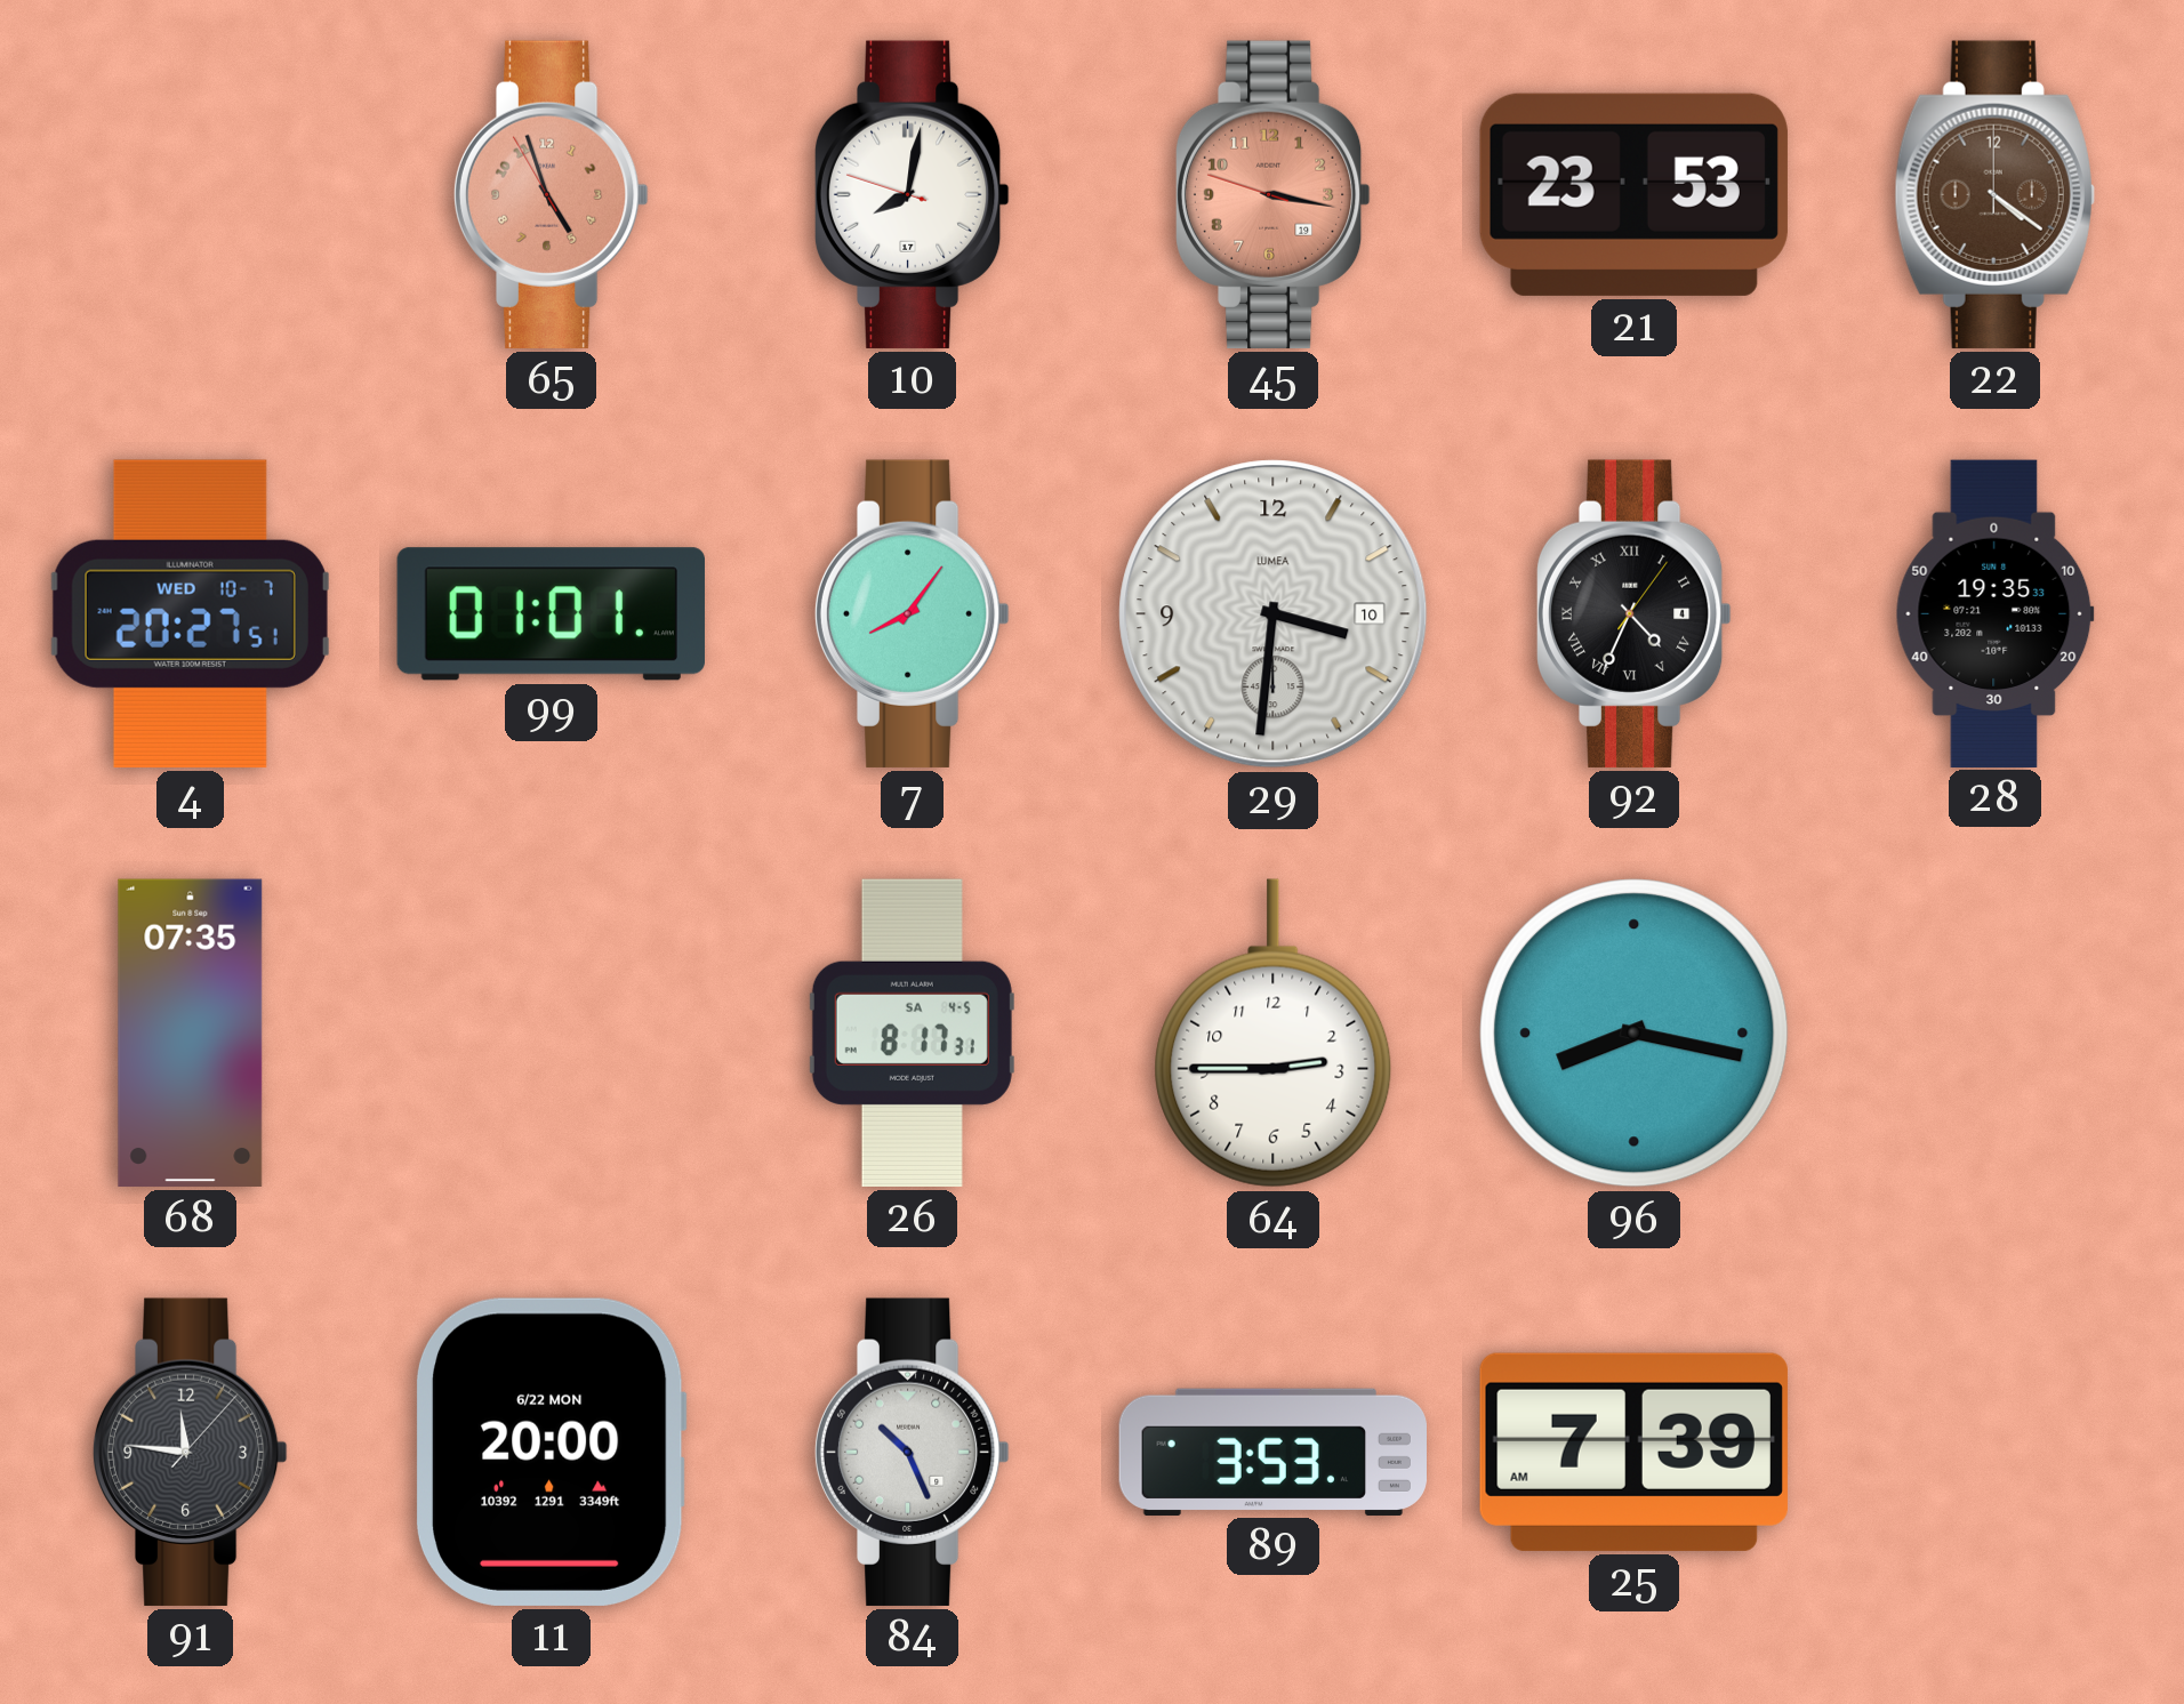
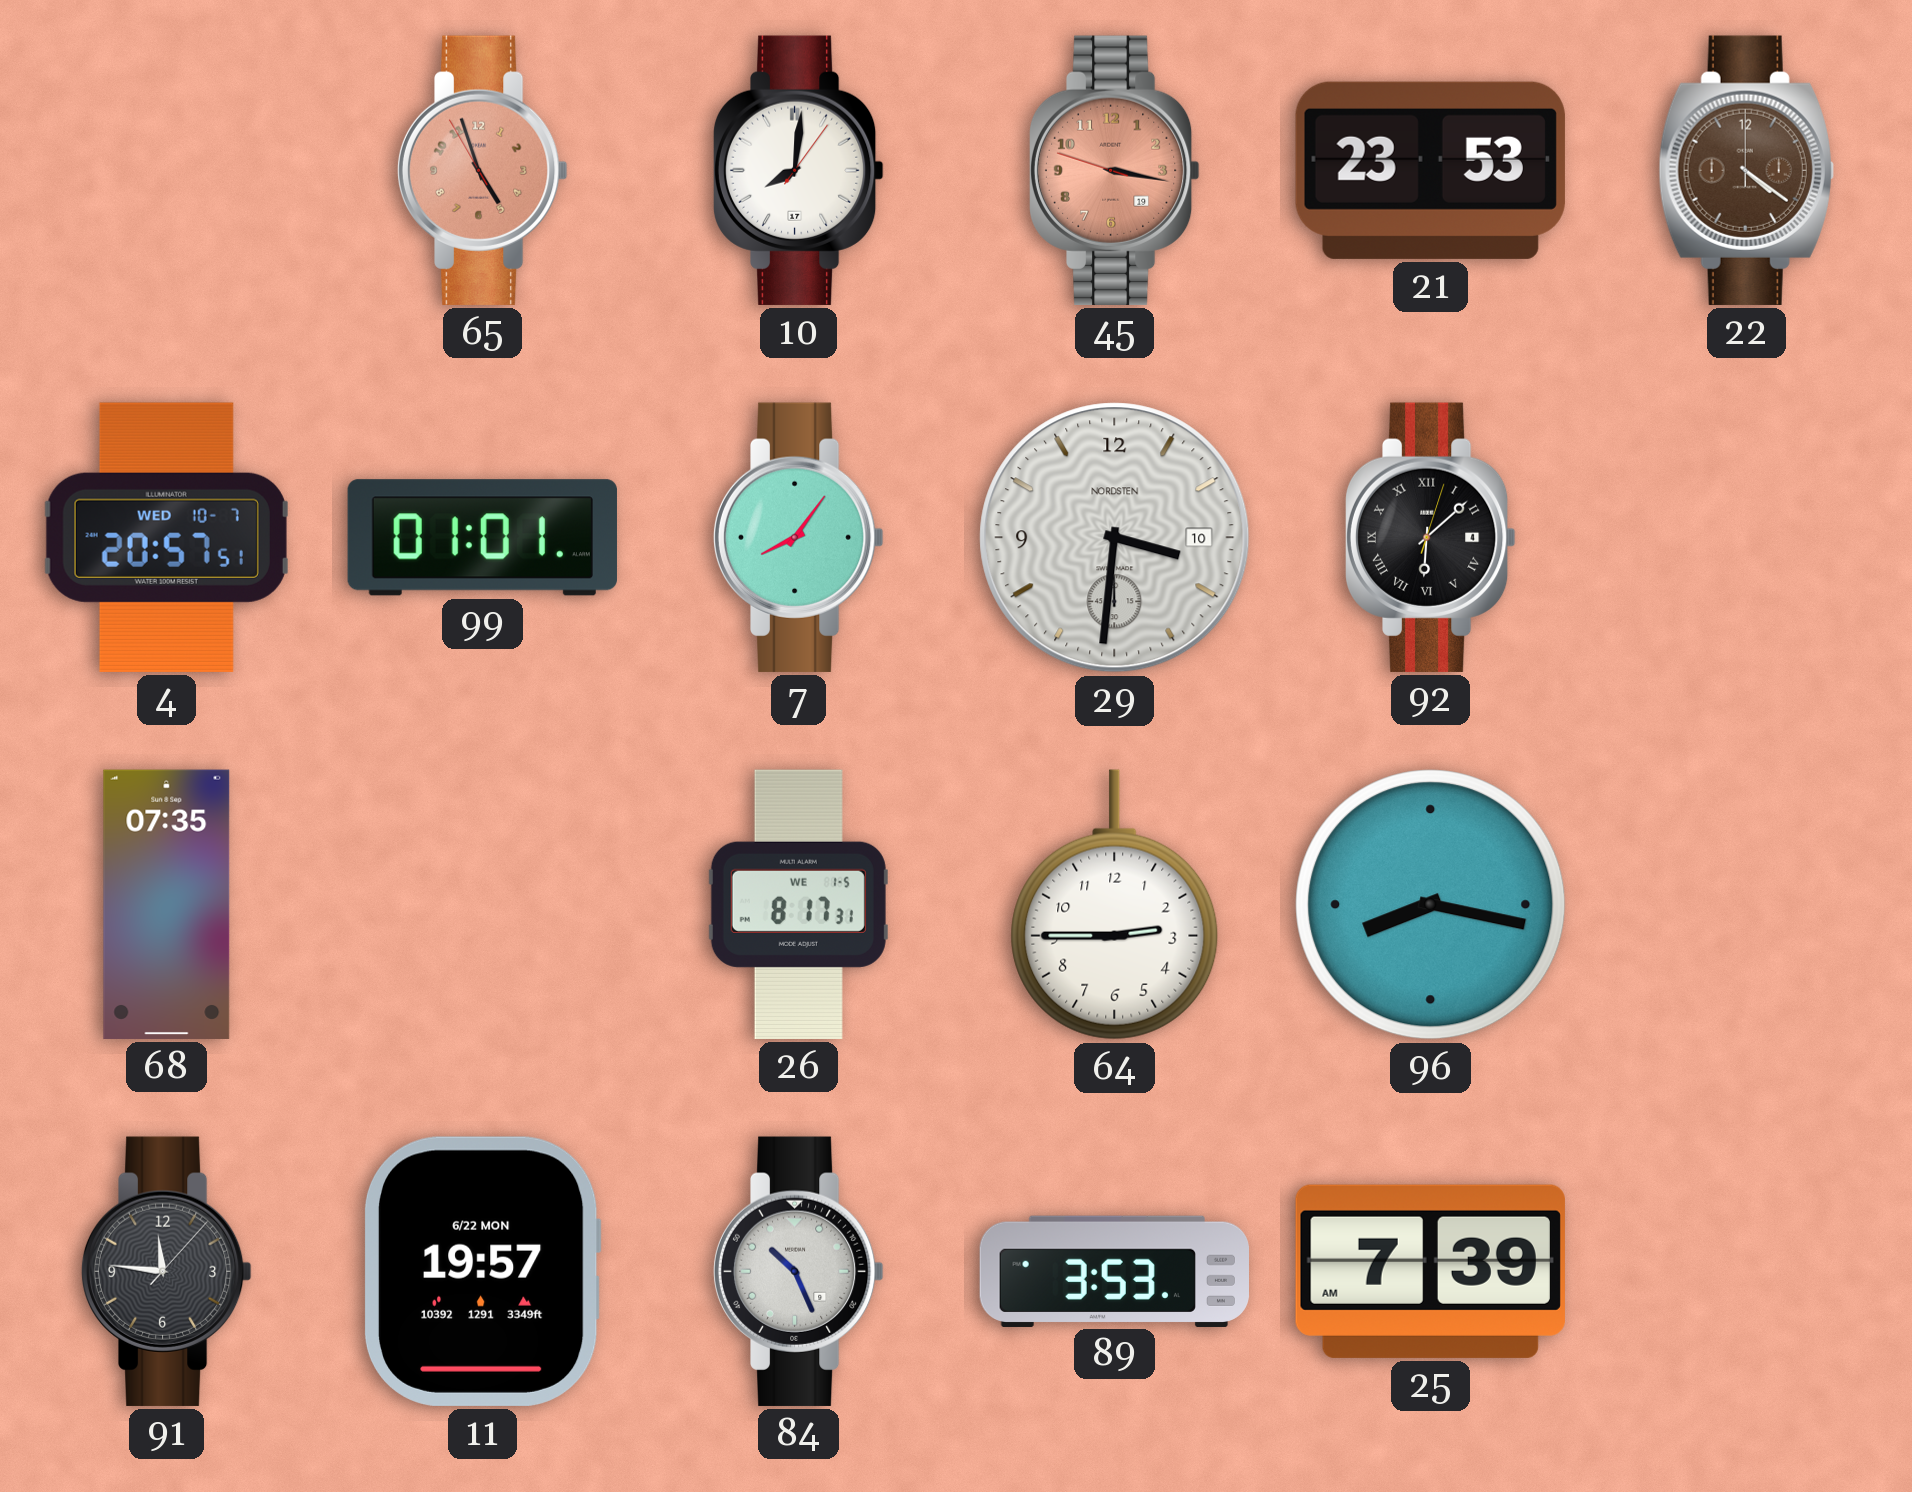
10: 8:01:48 -> 8:01:06 (798, 170)
4: 20:27 -> 20:57 (166, 537)
29 brand: LUMEA -> NORDSTEN (1115, 538)
92: 4:34 -> 6:08 (1430, 537)
28: 19:35 -> none (1994, 613)
26 date: SA 4-5 -> WE 1-5 (798, 904)
11: 20:00 -> 19:57 (482, 1271)
